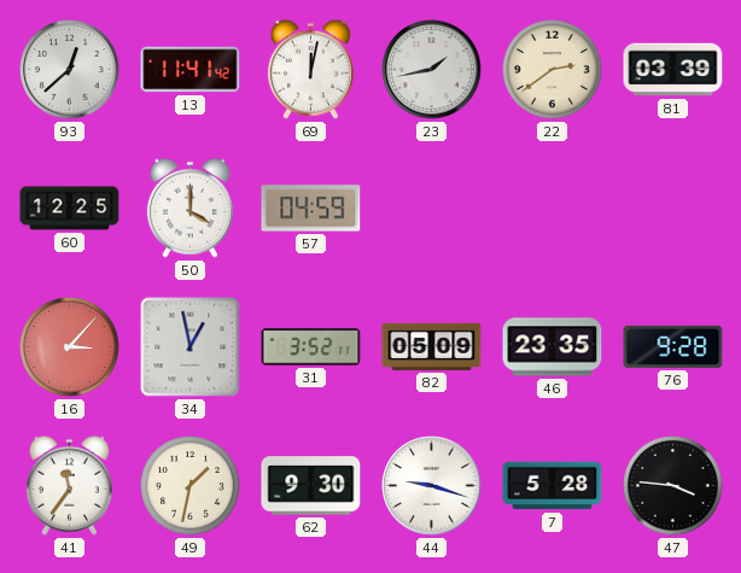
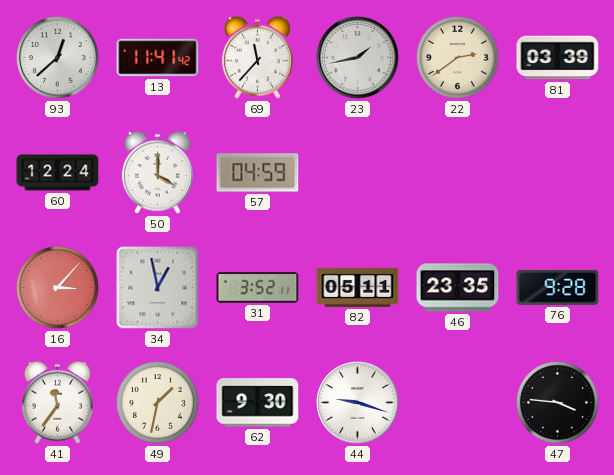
69: 12:02 -> 11:37 (257, 57)
60: 12:25 -> 12:24 (58, 173)
82: 05:09 -> 05:11 (358, 287)
7: 5:28 -> none (553, 486)
